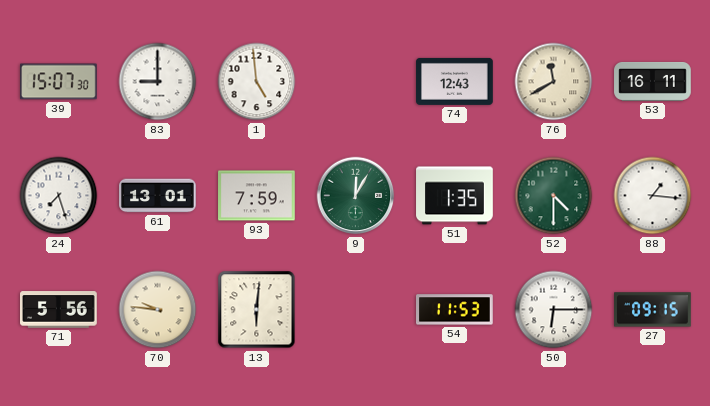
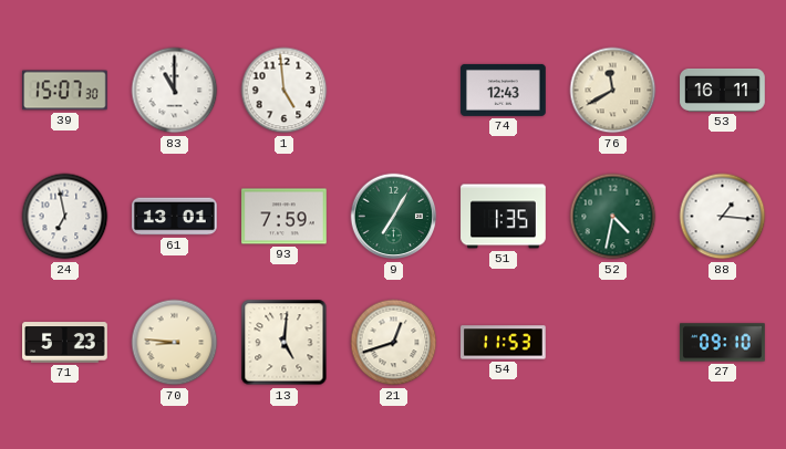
83: 9:00 -> 11:00 (175, 91)
24: 7:27 -> 6:58 (65, 217)
9: 12:05 -> 7:05 (394, 217)
52: 4:30 -> 4:32 (613, 217)
71: 5:56 -> 5:23 (65, 343)
70: 9:46 -> 8:46 (175, 343)
13: 6:01 -> 5:01 (285, 343)
21: none -> 12:42 (394, 343)
50: 6:15 -> none (554, 310)
27: 09:15 -> 09:10 (723, 343)
